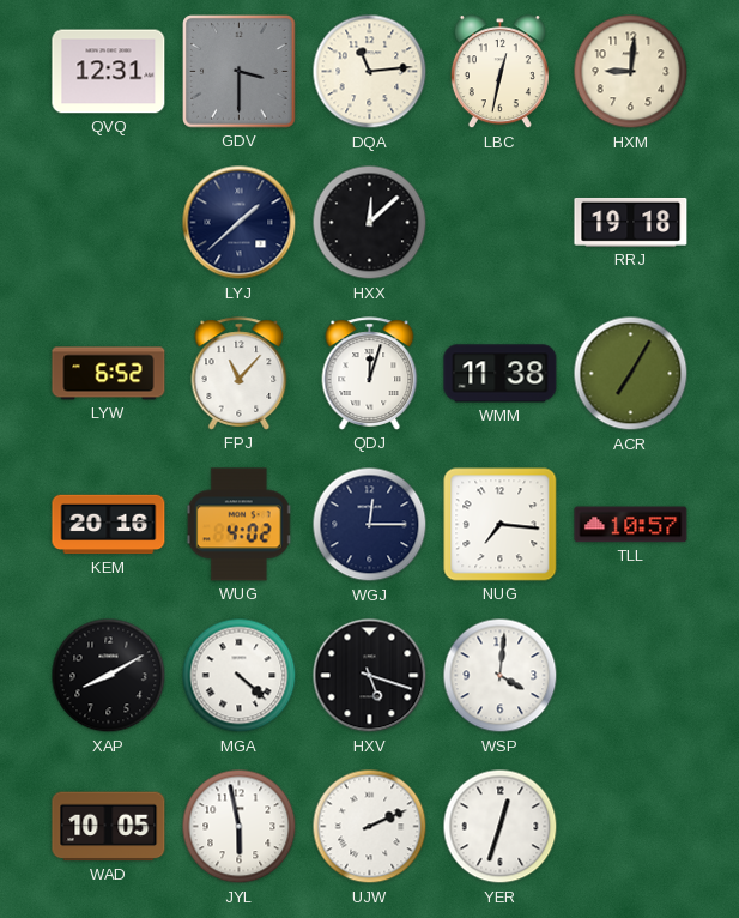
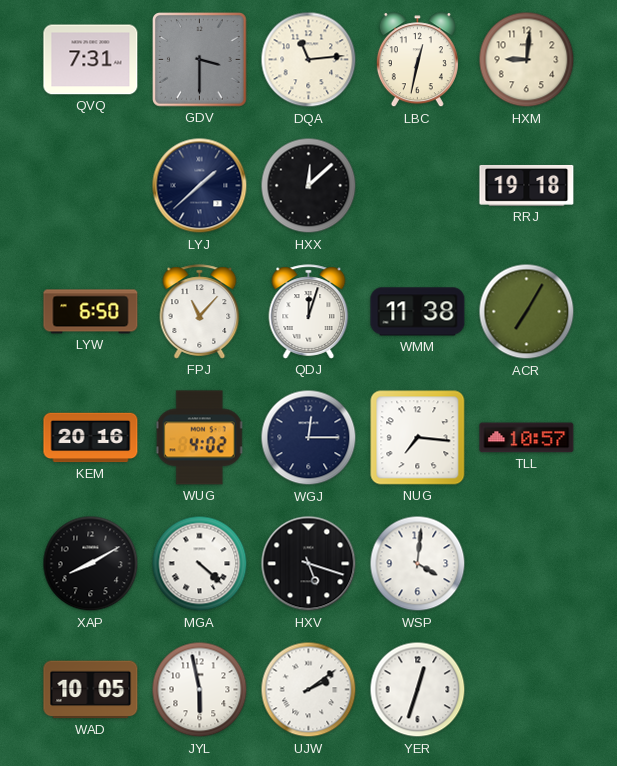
QVQ: 12:31 -> 7:31 (91, 60)
LYW: 6:52 -> 6:50 (91, 312)
UJW: 2:11 -> 2:09 (309, 690)
